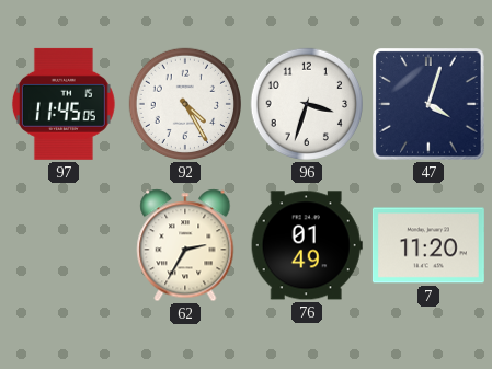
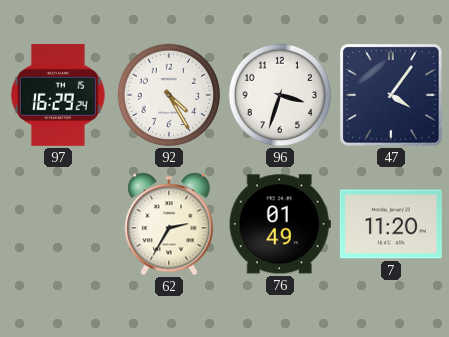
97: 11:45 -> 16:29 (58, 95)
47: 4:03 -> 4:06 (391, 95)
